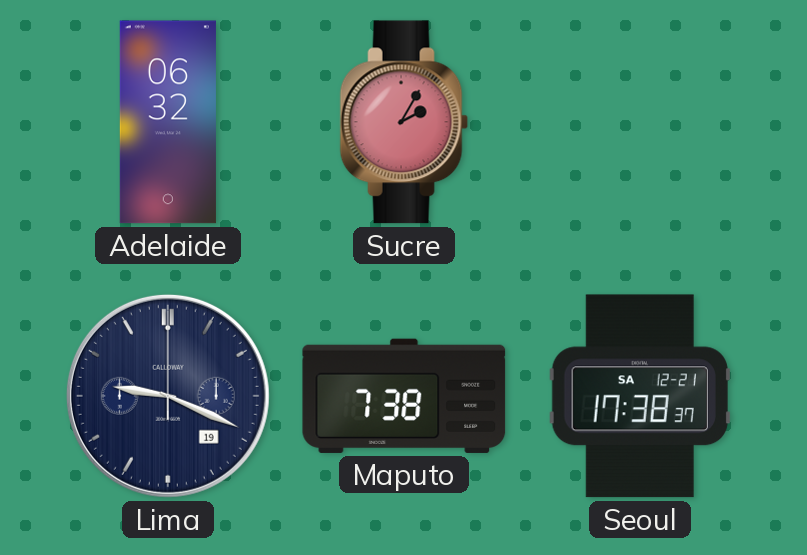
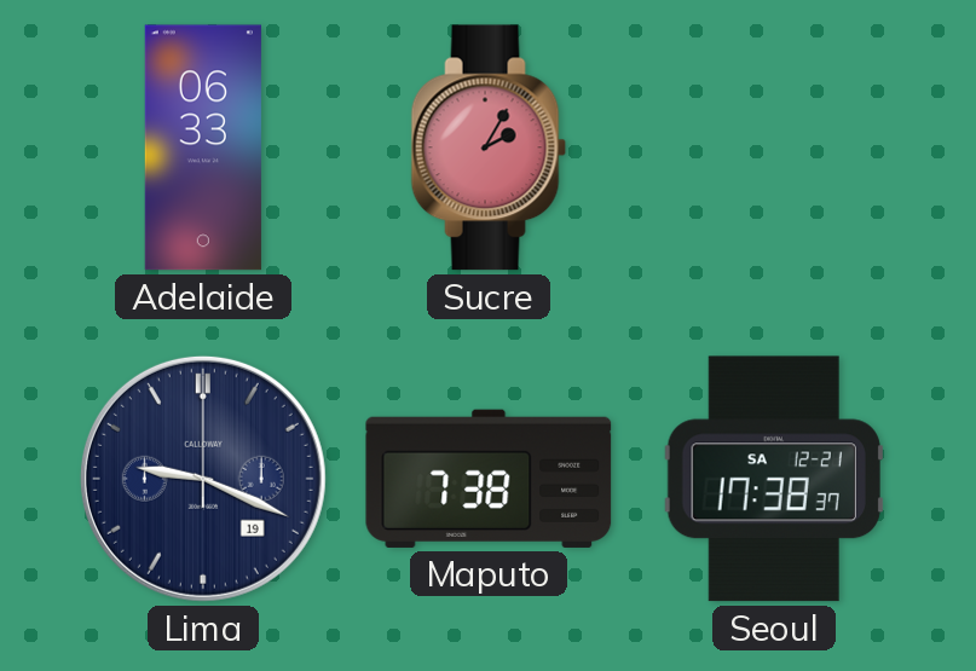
Adelaide: 06:32 -> 06:33 (203, 147)
